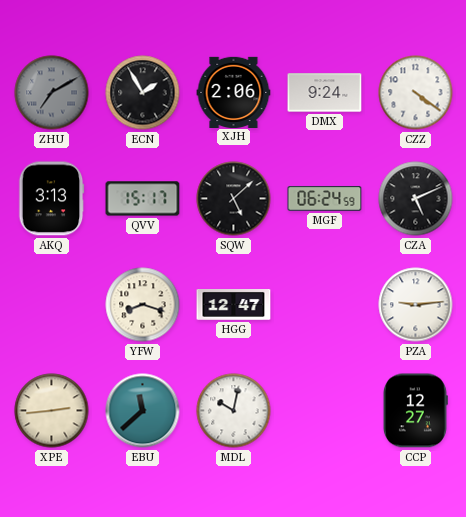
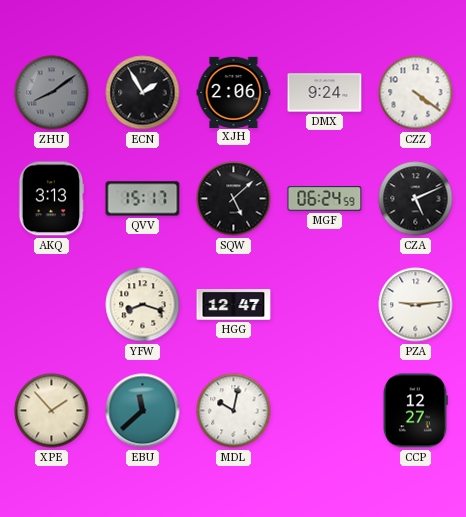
ZHU: 7:10 -> 8:09 (52, 93)
XPE: 2:44 -> 1:53 (52, 411)
